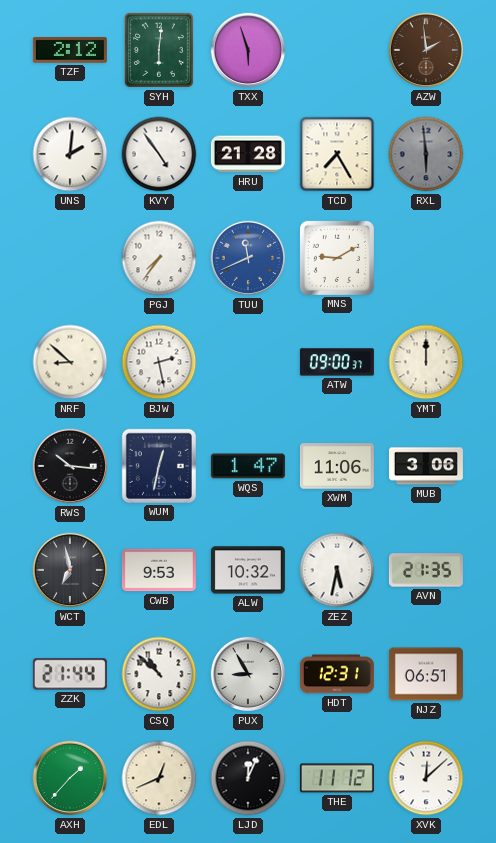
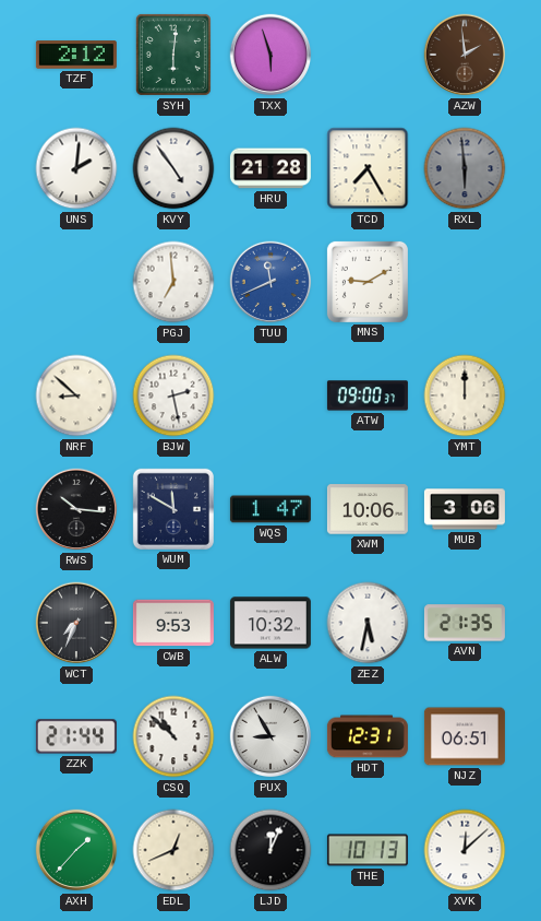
PGJ: 7:36 -> 6:59 (173, 282)
WUM: 12:32 -> 11:50 (173, 509)
XWM: 11:06 -> 10:06 (368, 509)
WCT: 6:58 -> 7:34 (76, 623)
THE: 11:12 -> 10:13 (368, 850)
